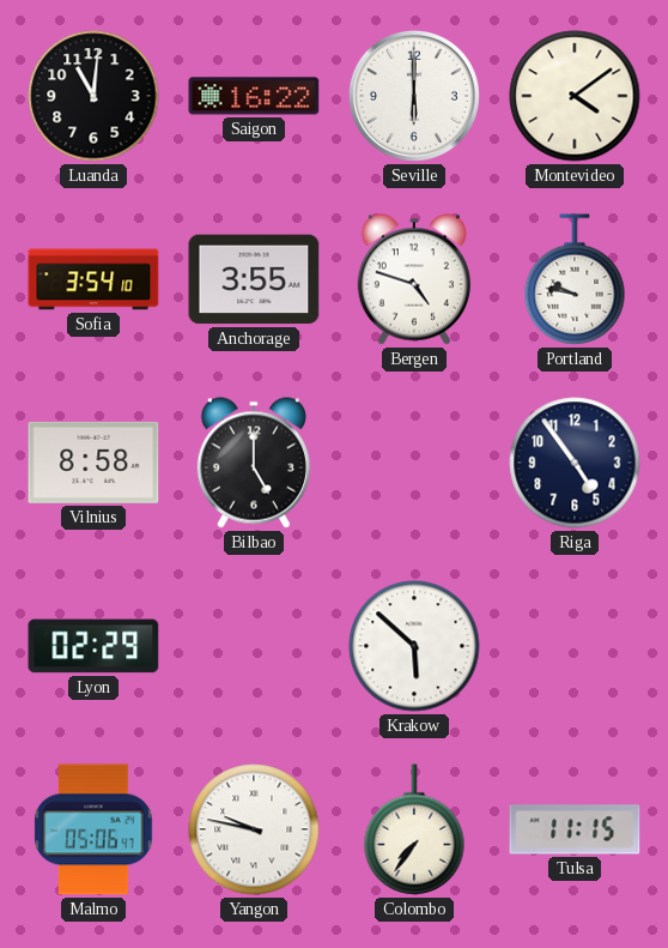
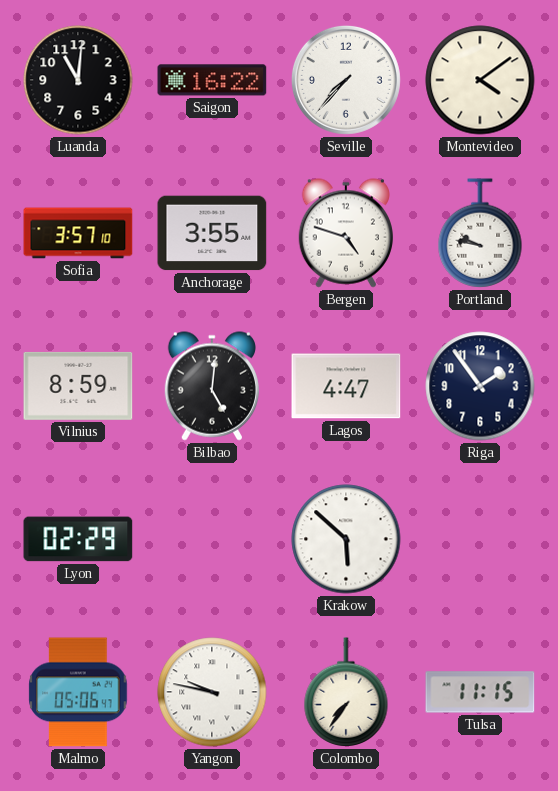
Seville: 6:00 -> 7:37 (346, 80)
Sofia: 3:54 -> 3:57 (78, 233)
Vilnius: 8:58 -> 8:59 (78, 386)
Bilbao: 5:00 -> 5:01 (212, 386)
Lagos: none -> 4:47 (346, 386)
Riga: 4:54 -> 1:54 (480, 386)
